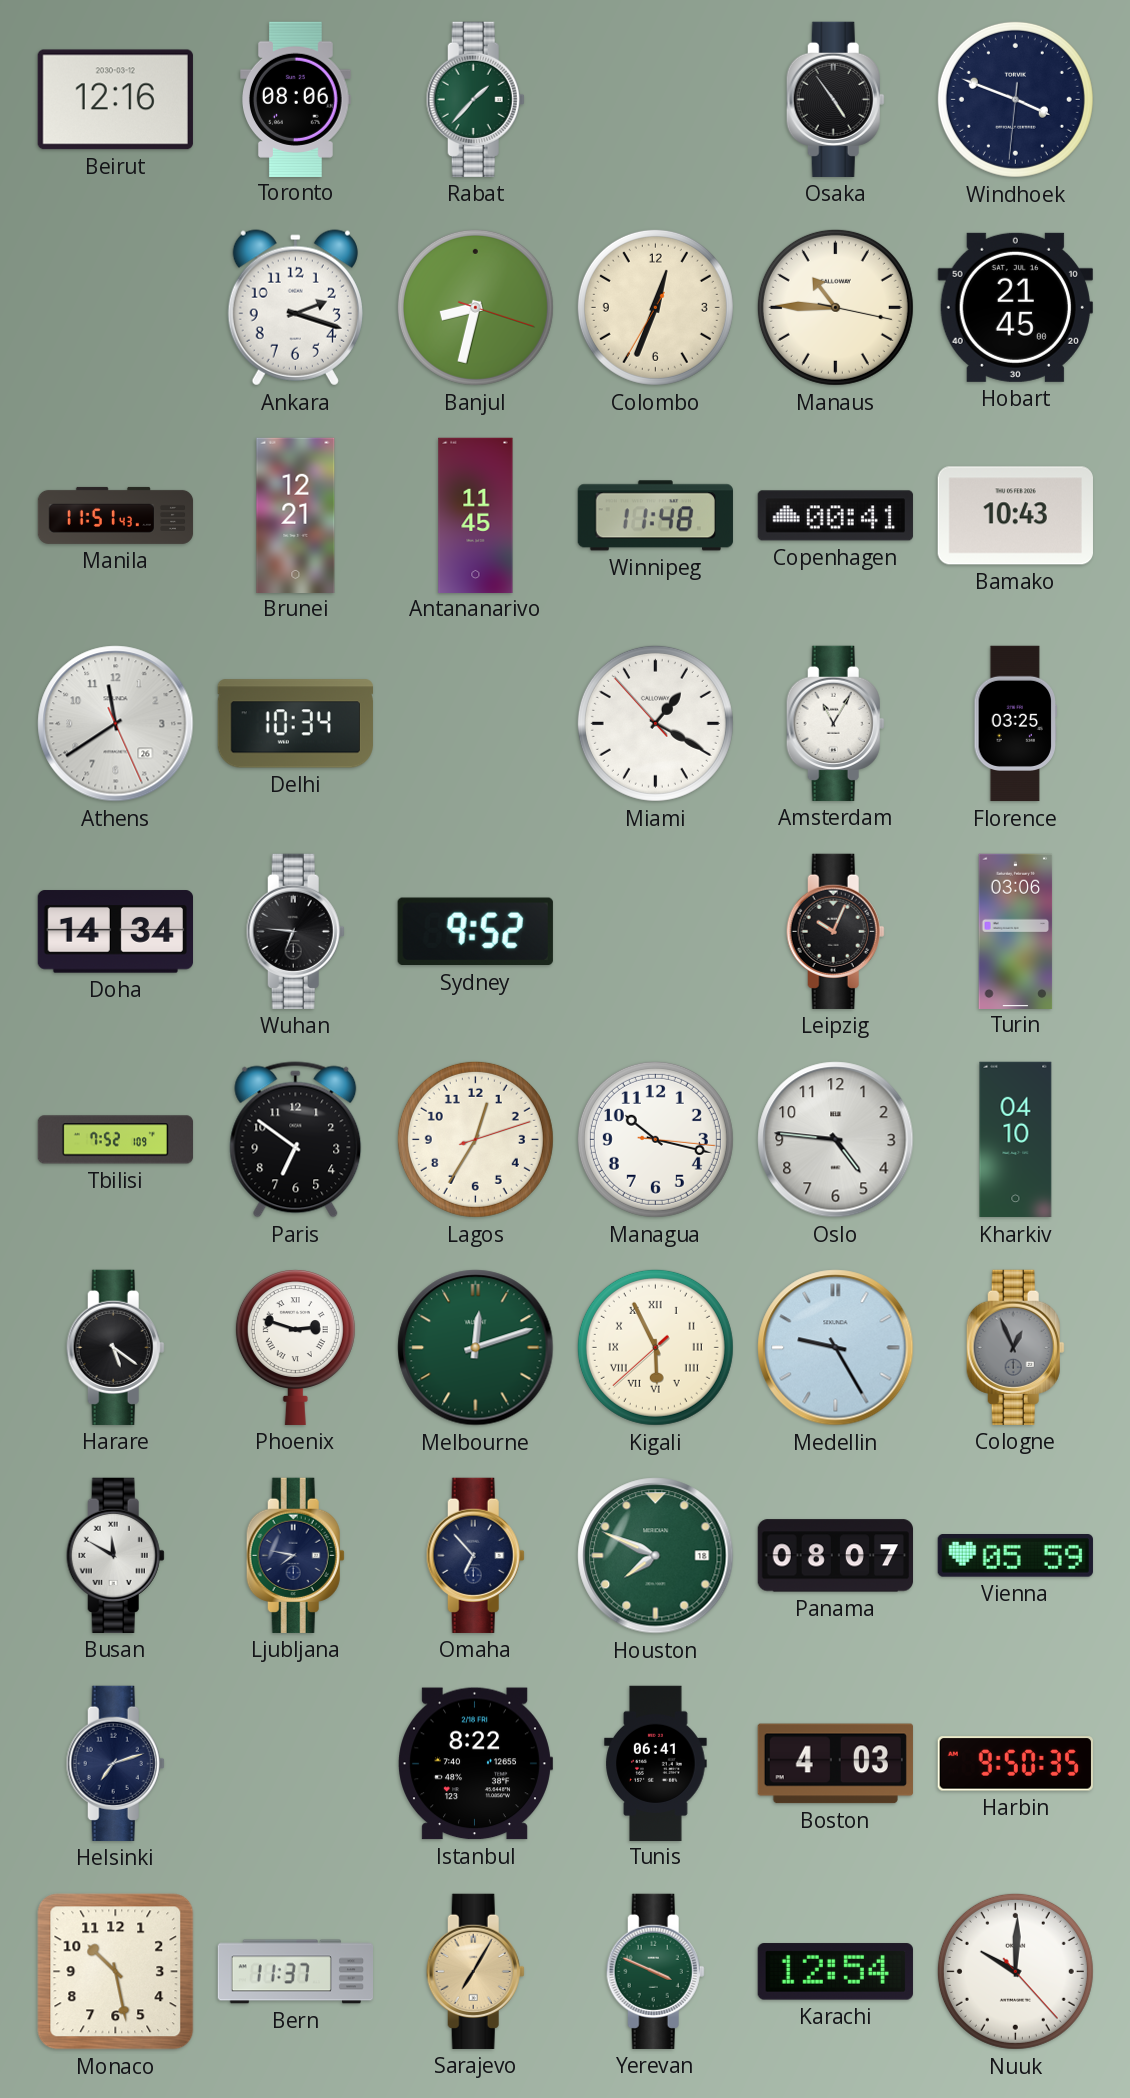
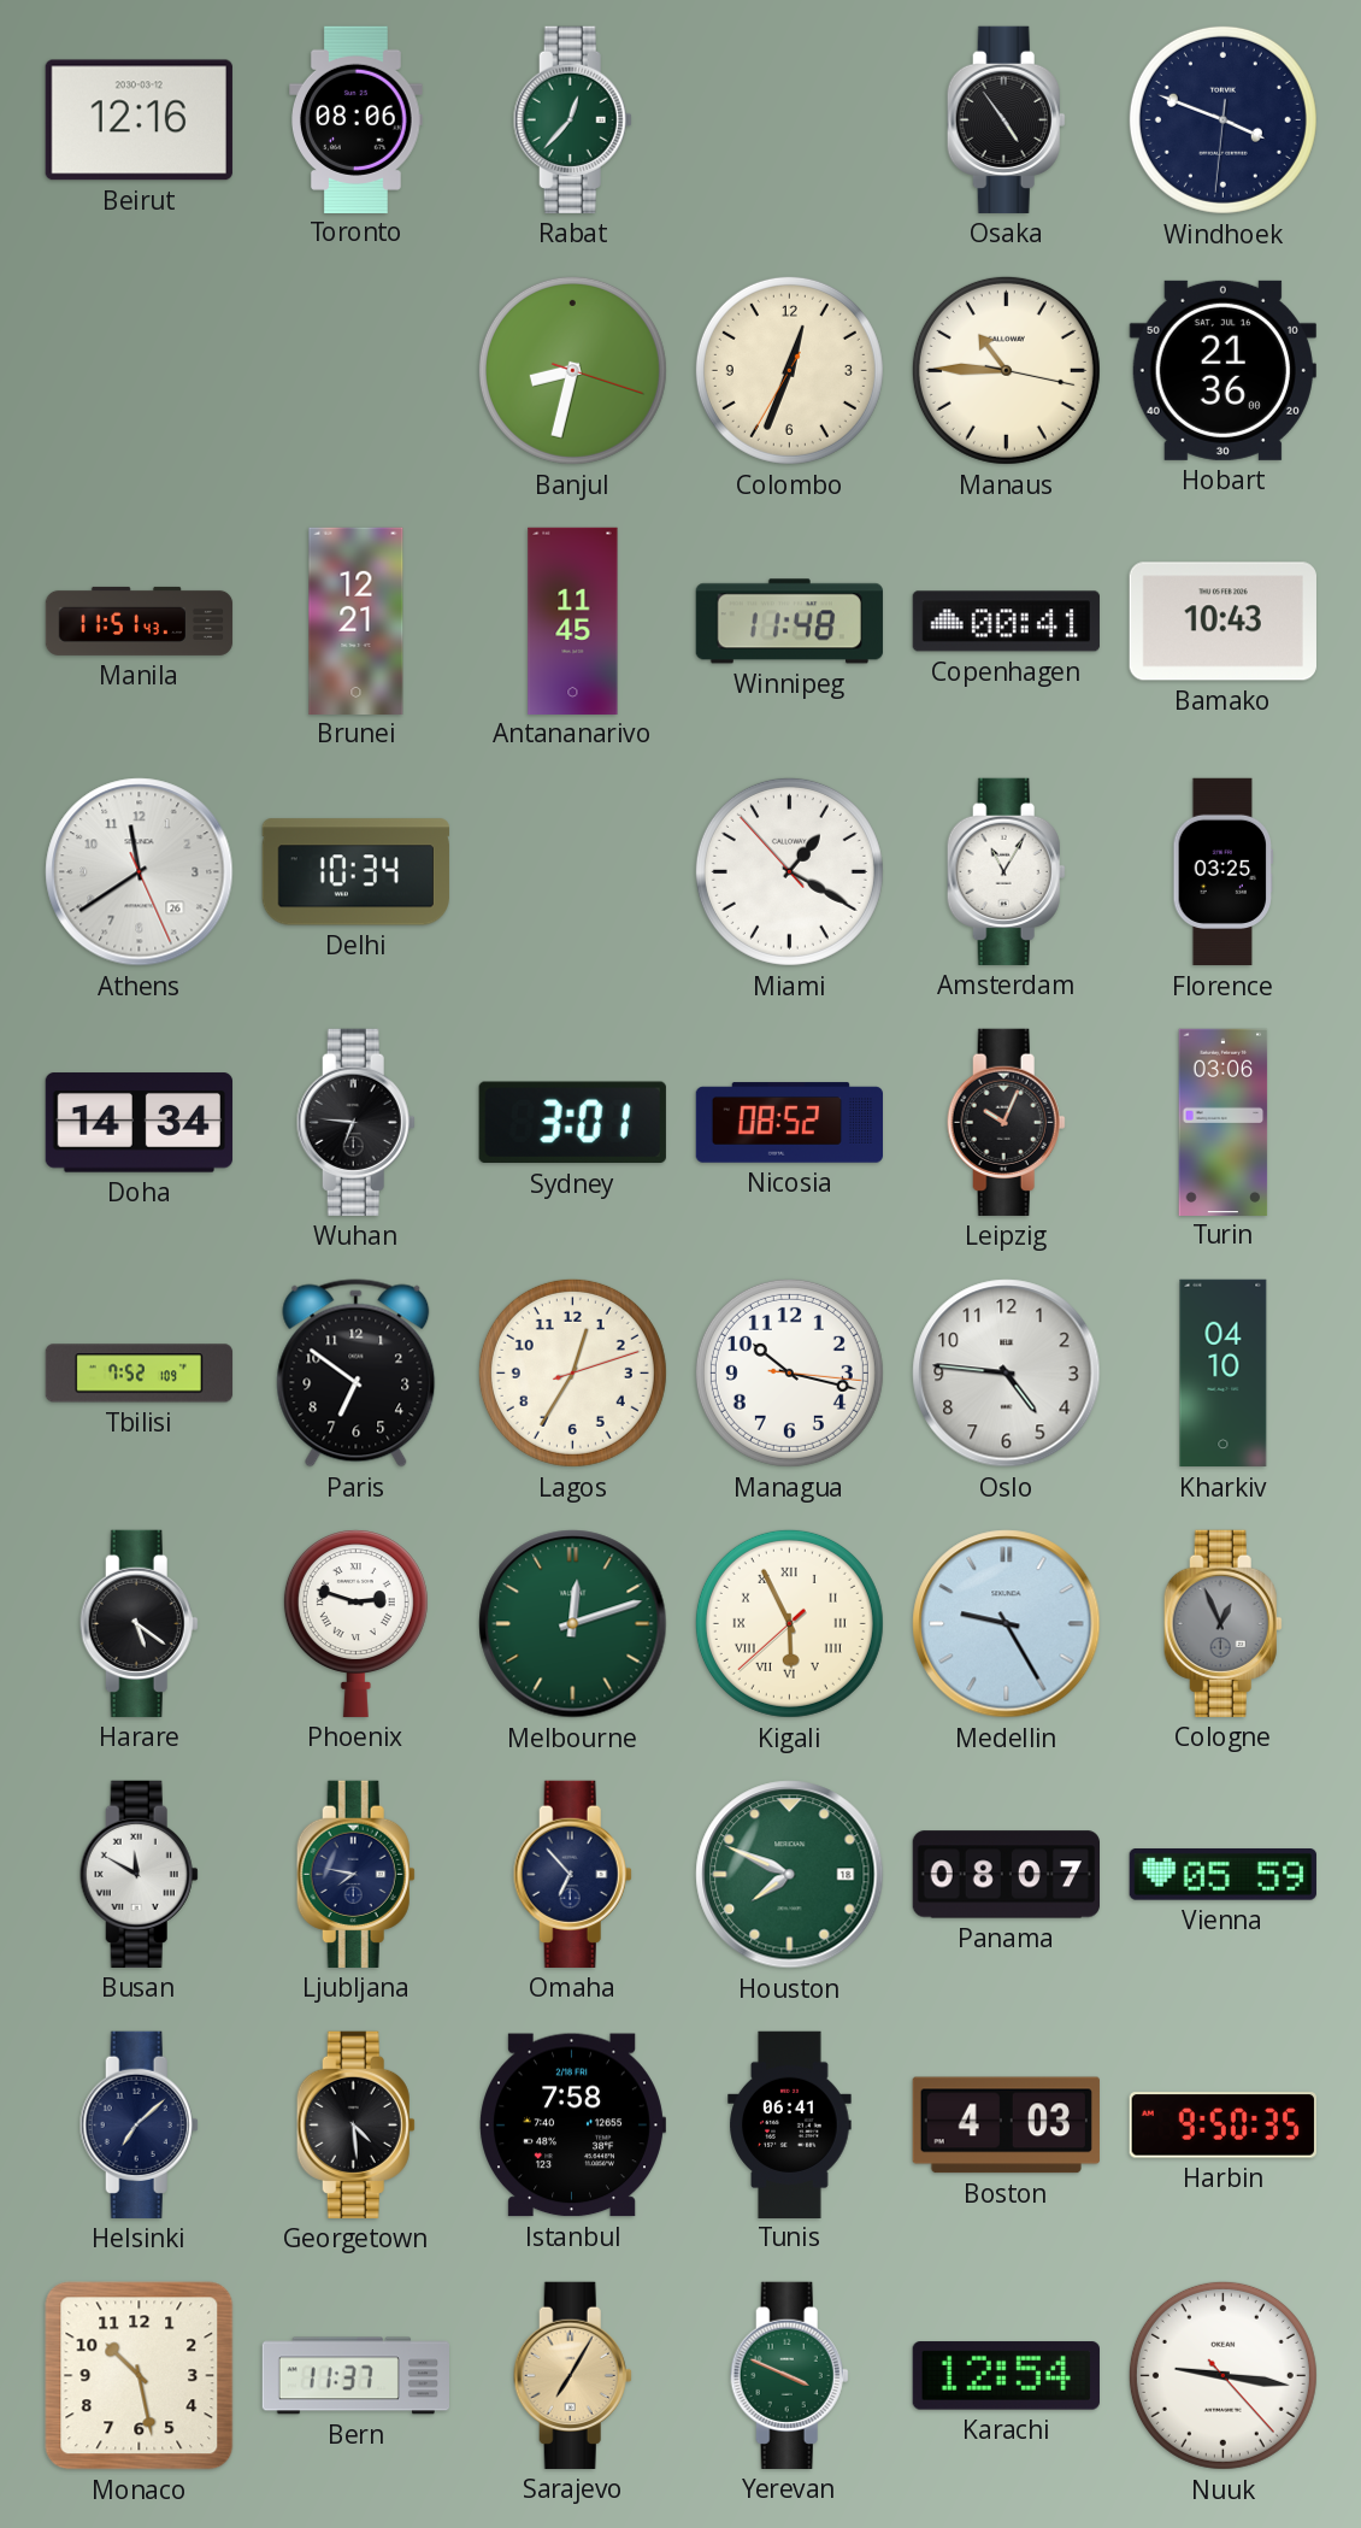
Rabat: 1:37 -> 12:37 (572, 119)
Ankara: 2:18 -> none (295, 308)
Hobart: 21:45 -> 21:36 (1222, 370)
Sydney: 9:52 -> 3:01 (572, 1123)
Nicosia: none -> 08:52 (790, 1123)
Helsinki: 7:12 -> 7:08 (139, 2124)
Georgetown: none -> 4:29 (355, 2124)
Istanbul: 8:22 -> 7:58 (573, 2126)
Nuuk: 10:00 -> 9:16 (1222, 2375)
